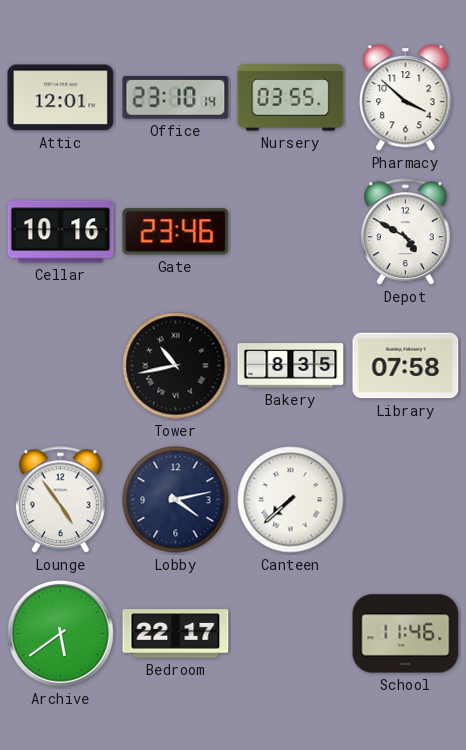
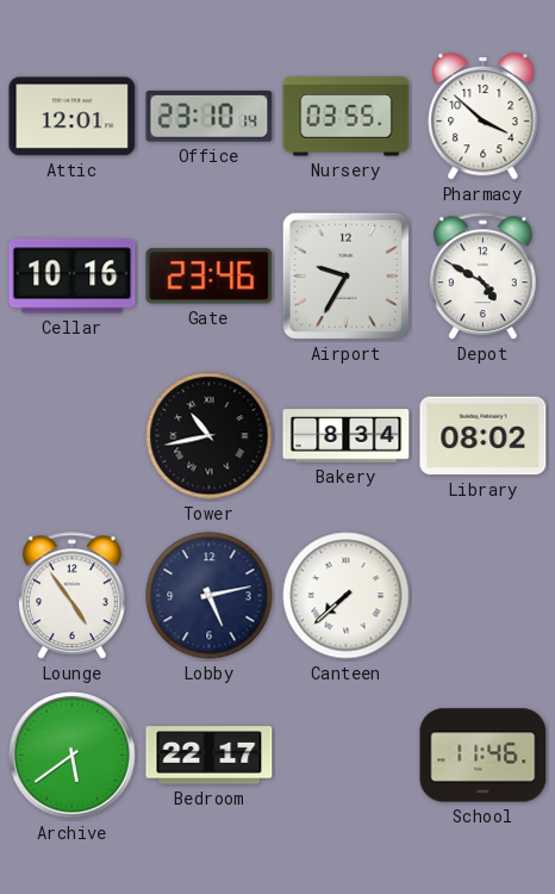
Airport: none -> 9:35 (345, 275)
Bakery: 8:35 -> 8:34 (347, 436)
Library: 07:58 -> 08:02 (484, 436)
Lobby: 4:13 -> 5:13 (210, 596)
